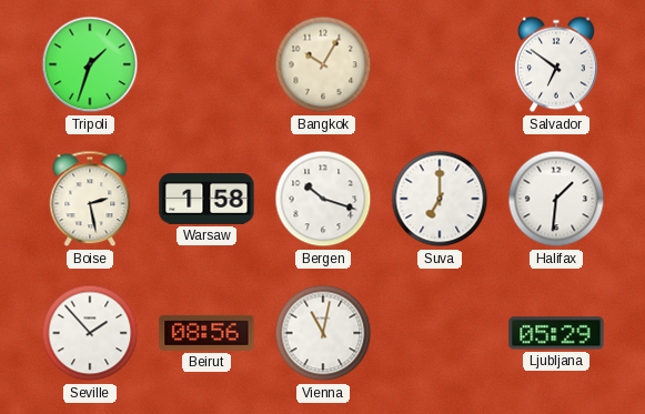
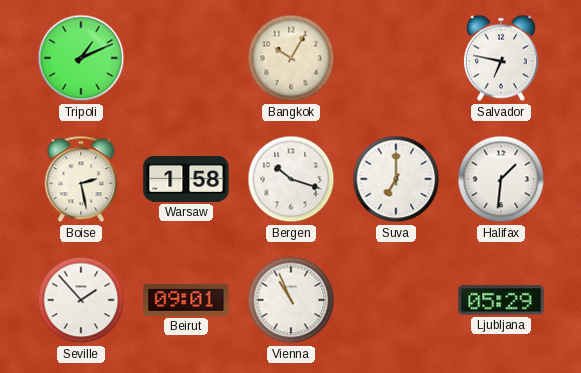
Tripoli: 1:33 -> 1:11 (81, 58)
Salvador: 6:51 -> 6:47 (501, 58)
Beirut: 08:56 -> 09:01 (186, 300)
Vienna: 11:02 -> 10:56 (291, 300)
